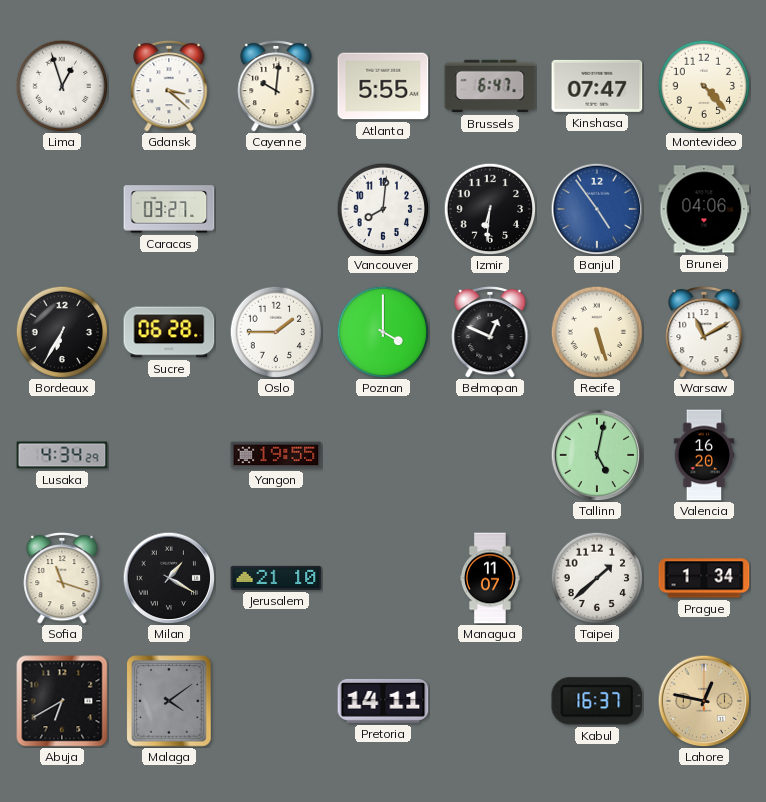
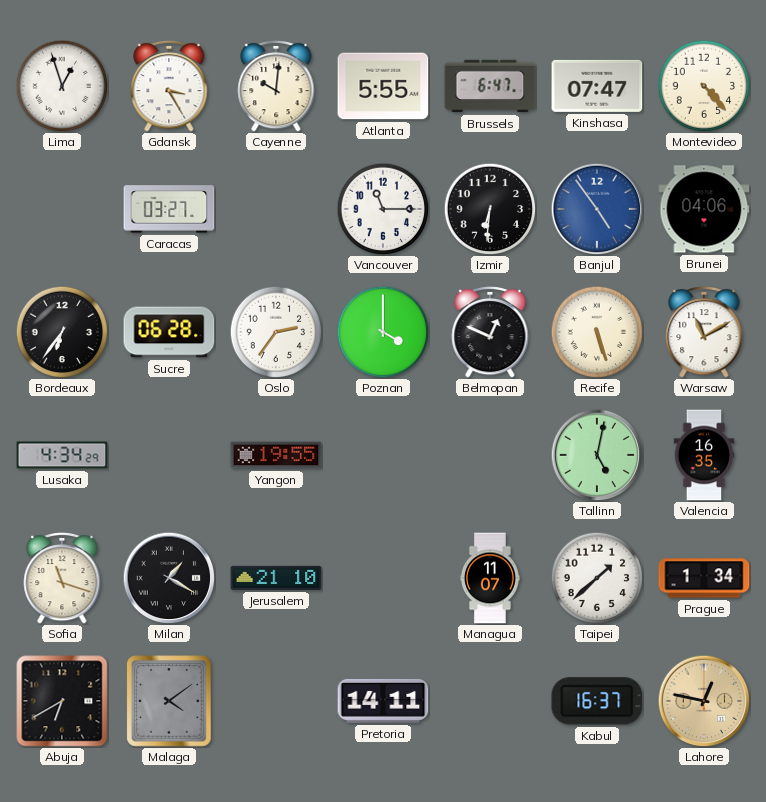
Gdansk: 3:22 -> 3:25 (169, 86)
Vancouver: 8:01 -> 11:15 (383, 209)
Bordeaux: 6:35 -> 6:36 (62, 332)
Oslo: 1:45 -> 2:36 (276, 332)
Valencia: 16:20 -> 16:35 (704, 455)
